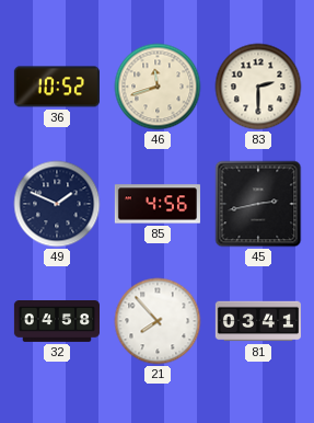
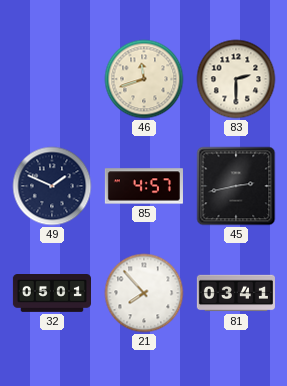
36: 10:52 -> none (57, 87)
85: 4:56 -> 4:57 (144, 186)
32: 04:58 -> 05:01 (51, 294)
